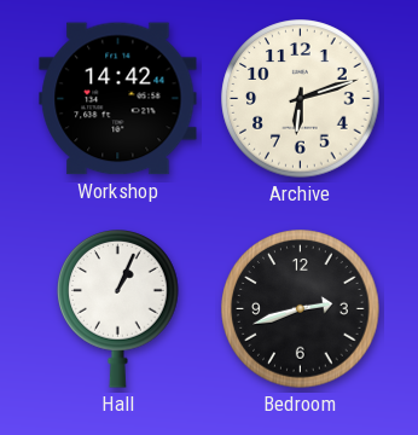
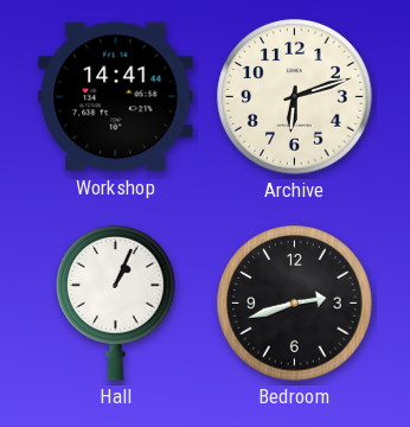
Workshop: 14:42 -> 14:41 (116, 97)
